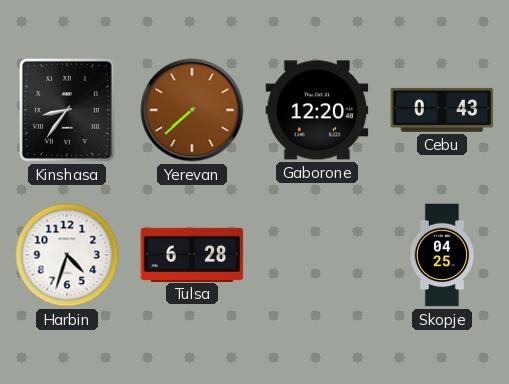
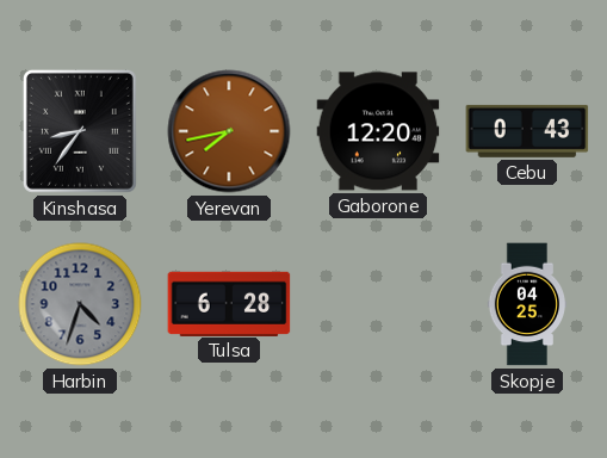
Yerevan: 7:38 -> 7:43 (229, 131)
Harbin dial: white -> grey (80, 304)
